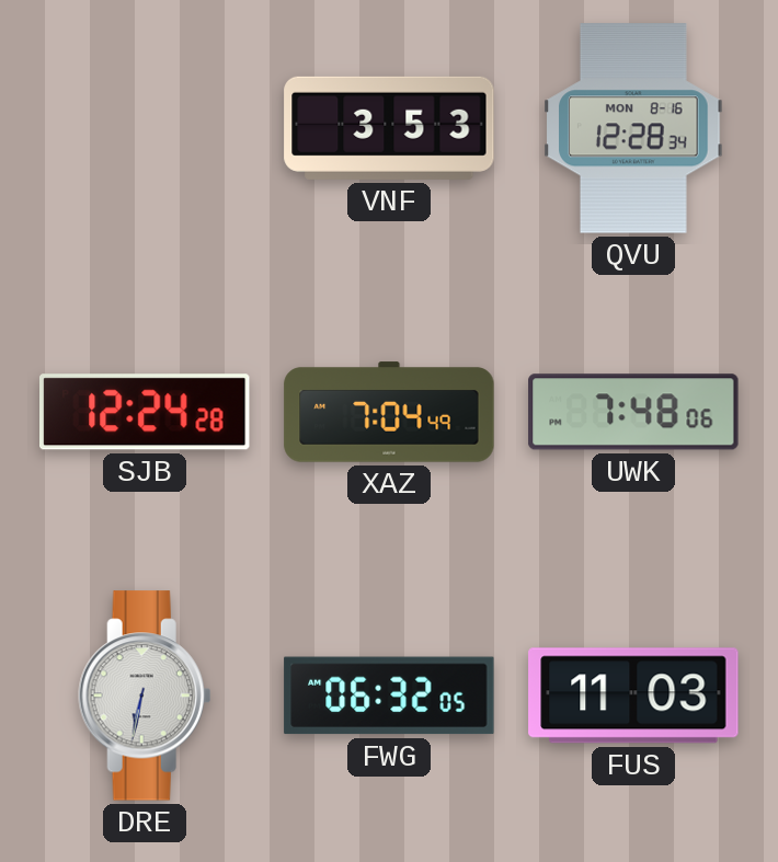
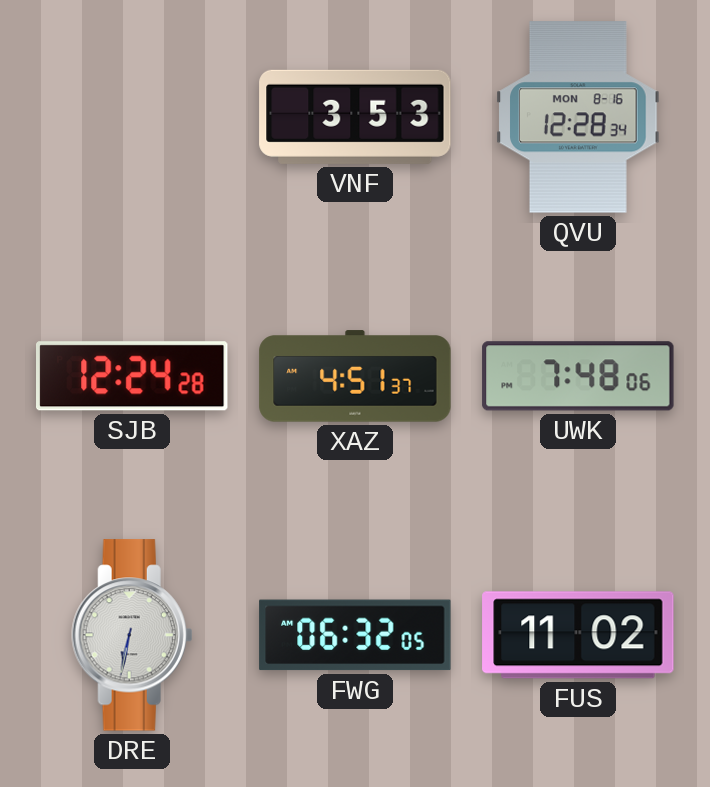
XAZ: 7:04 -> 4:51 (355, 376)
FUS: 11:03 -> 11:02 (578, 635)
